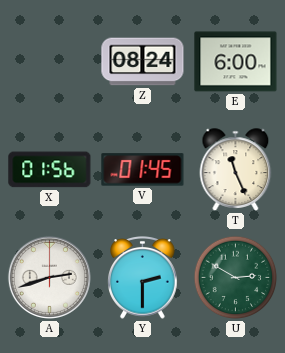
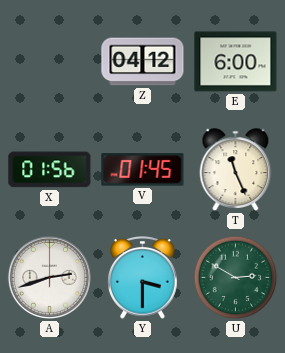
Z: 08:24 -> 04:12 (143, 62)
Y: 2:30 -> 3:30 (143, 278)
